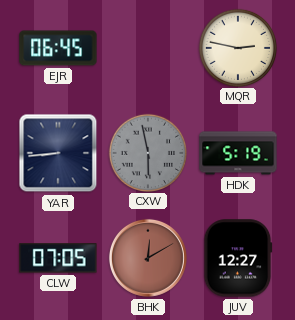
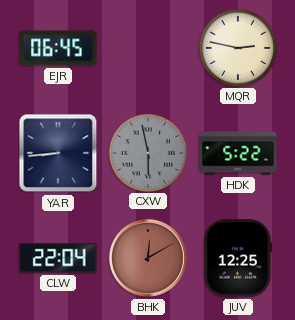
HDK: 5:19 -> 5:22 (238, 153)
CLW: 07:05 -> 22:04 (58, 258)
JUV: 12:27 -> 12:25 (238, 258)
